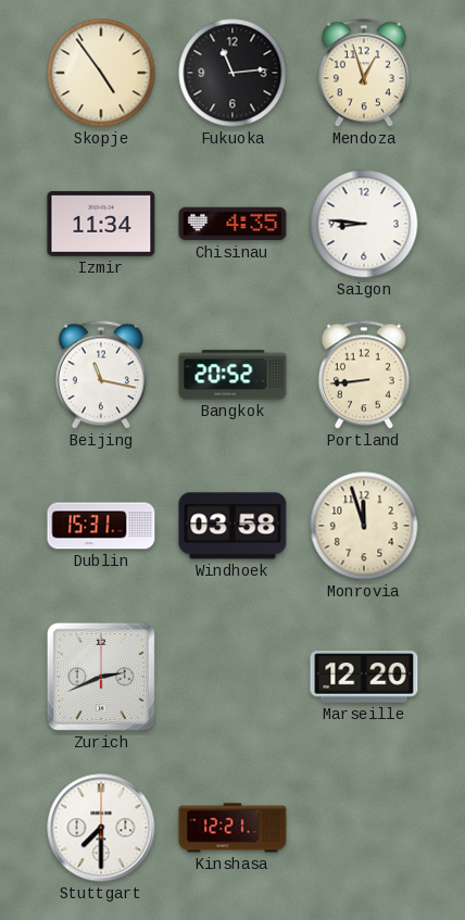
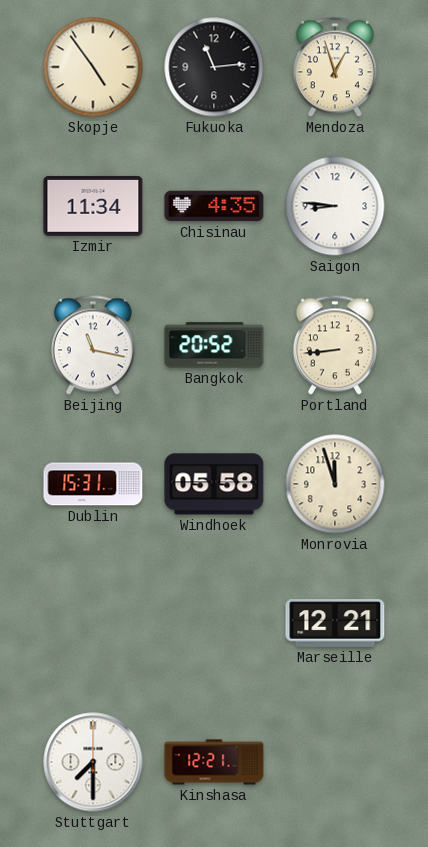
Windhoek: 03:58 -> 05:58 (214, 484)
Zurich: 2:41 -> none (101, 677)
Marseille: 12:20 -> 12:21 (335, 623)
